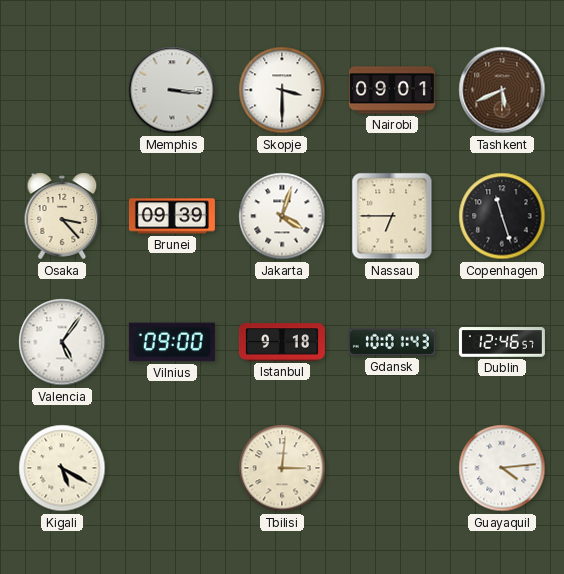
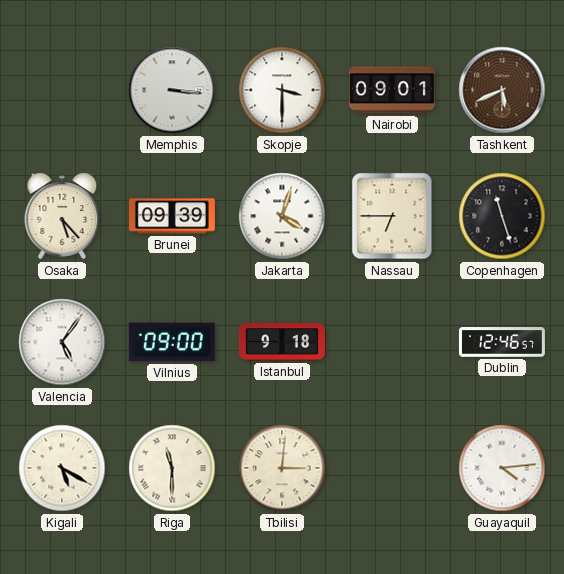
Osaka: 3:23 -> 5:23 (62, 216)
Gdansk: 10:01 -> none (392, 342)
Riga: none -> 11:30 (172, 468)
